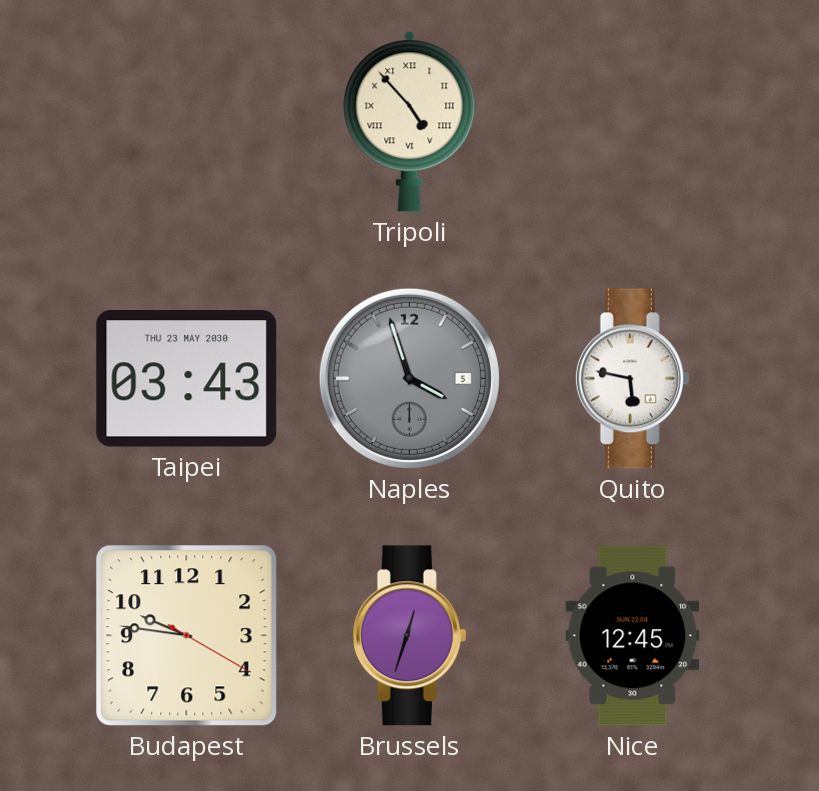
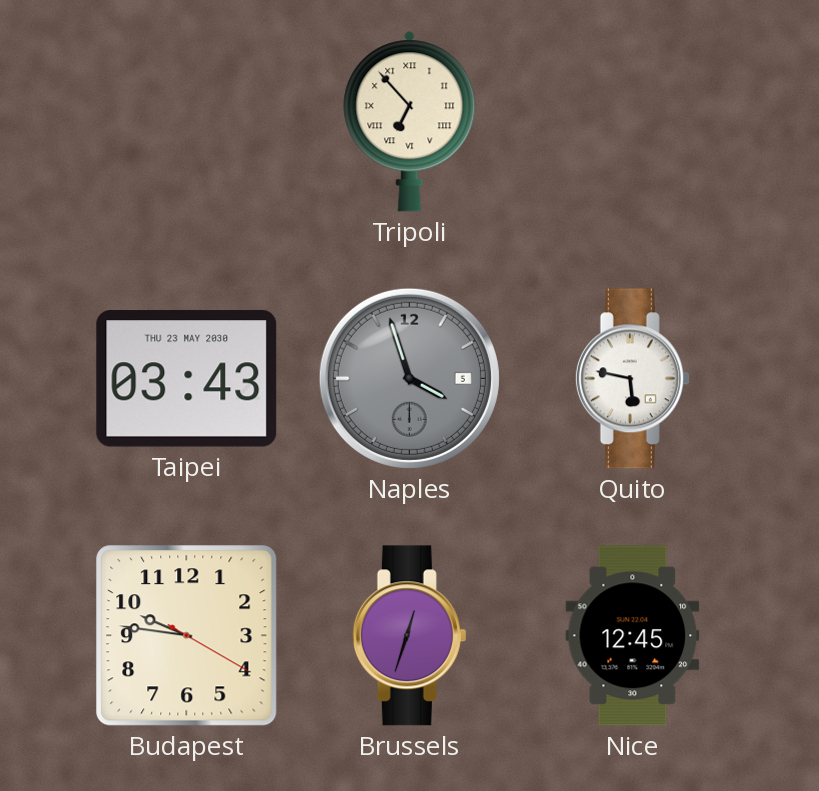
Tripoli: 4:53 -> 6:53 (410, 122)
